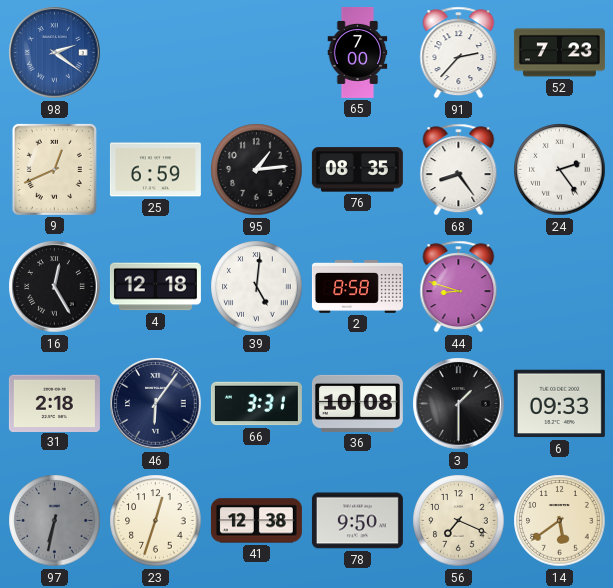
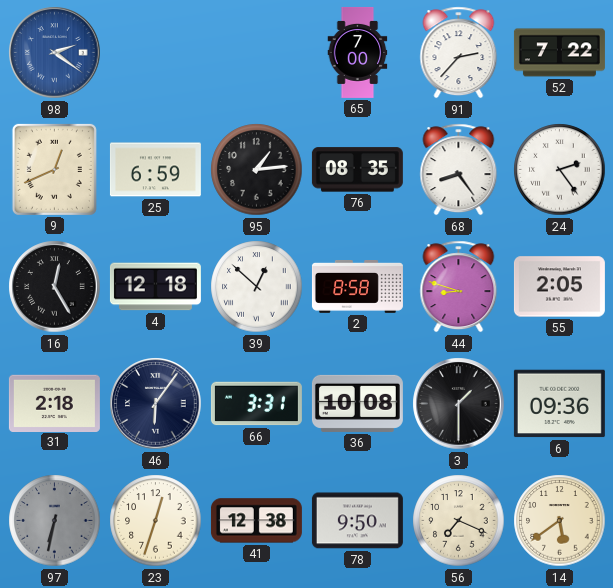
52: 7:23 -> 7:22 (559, 53)
39: 5:01 -> 12:52 (257, 287)
55: none -> 2:05 (559, 287)
6: 09:33 -> 09:36 (559, 404)
